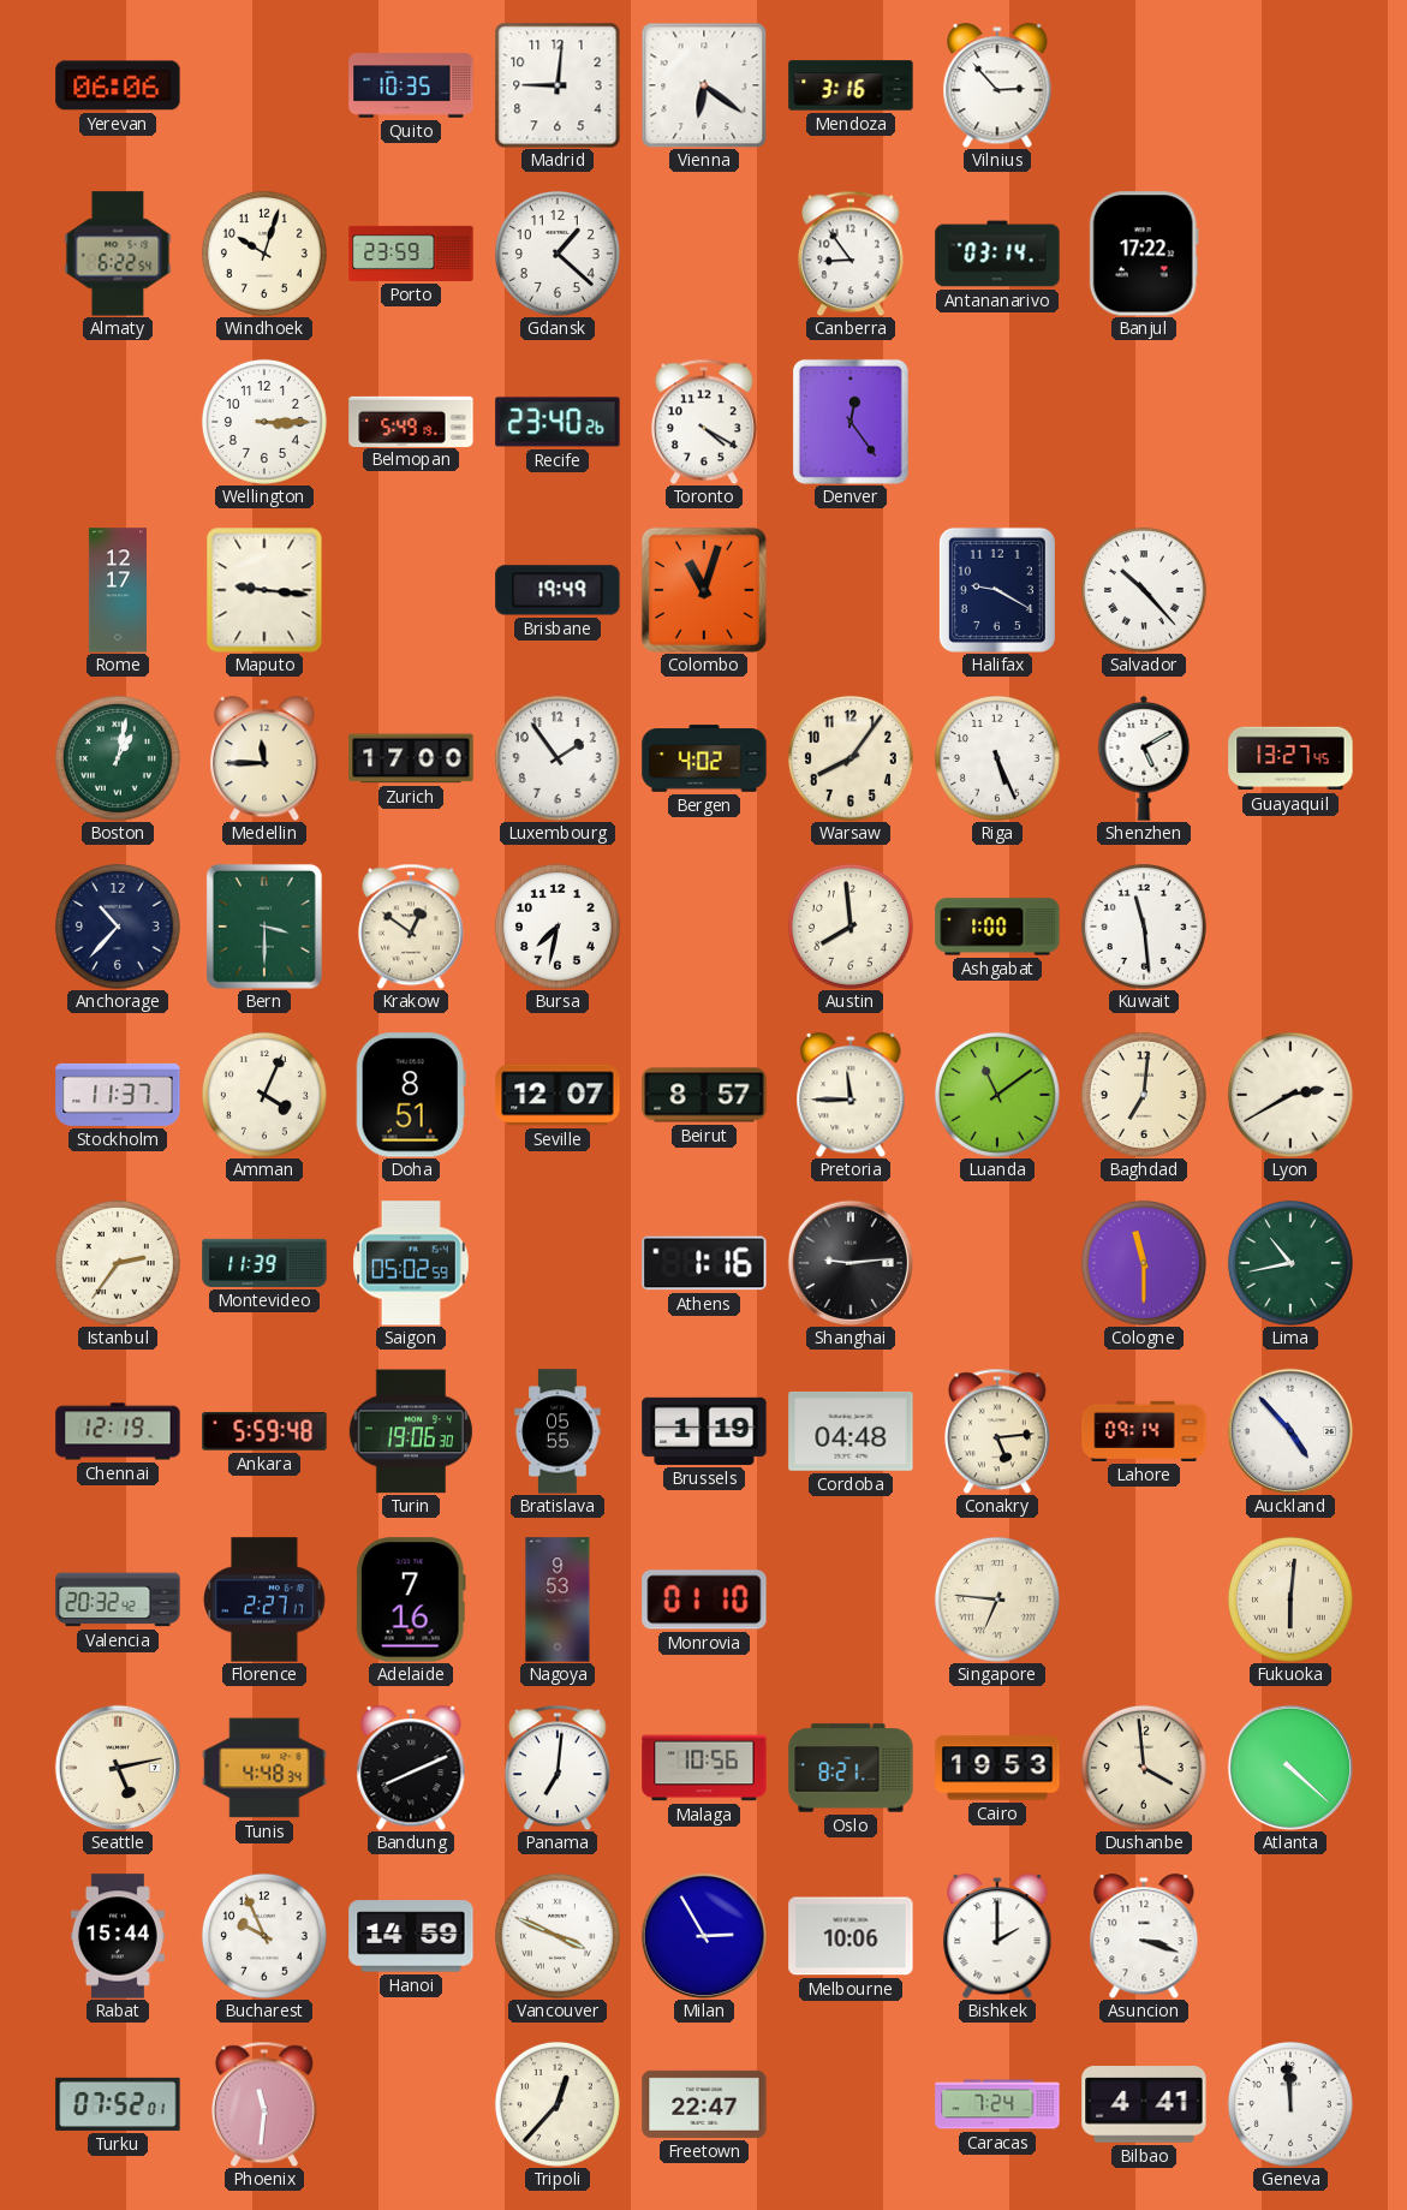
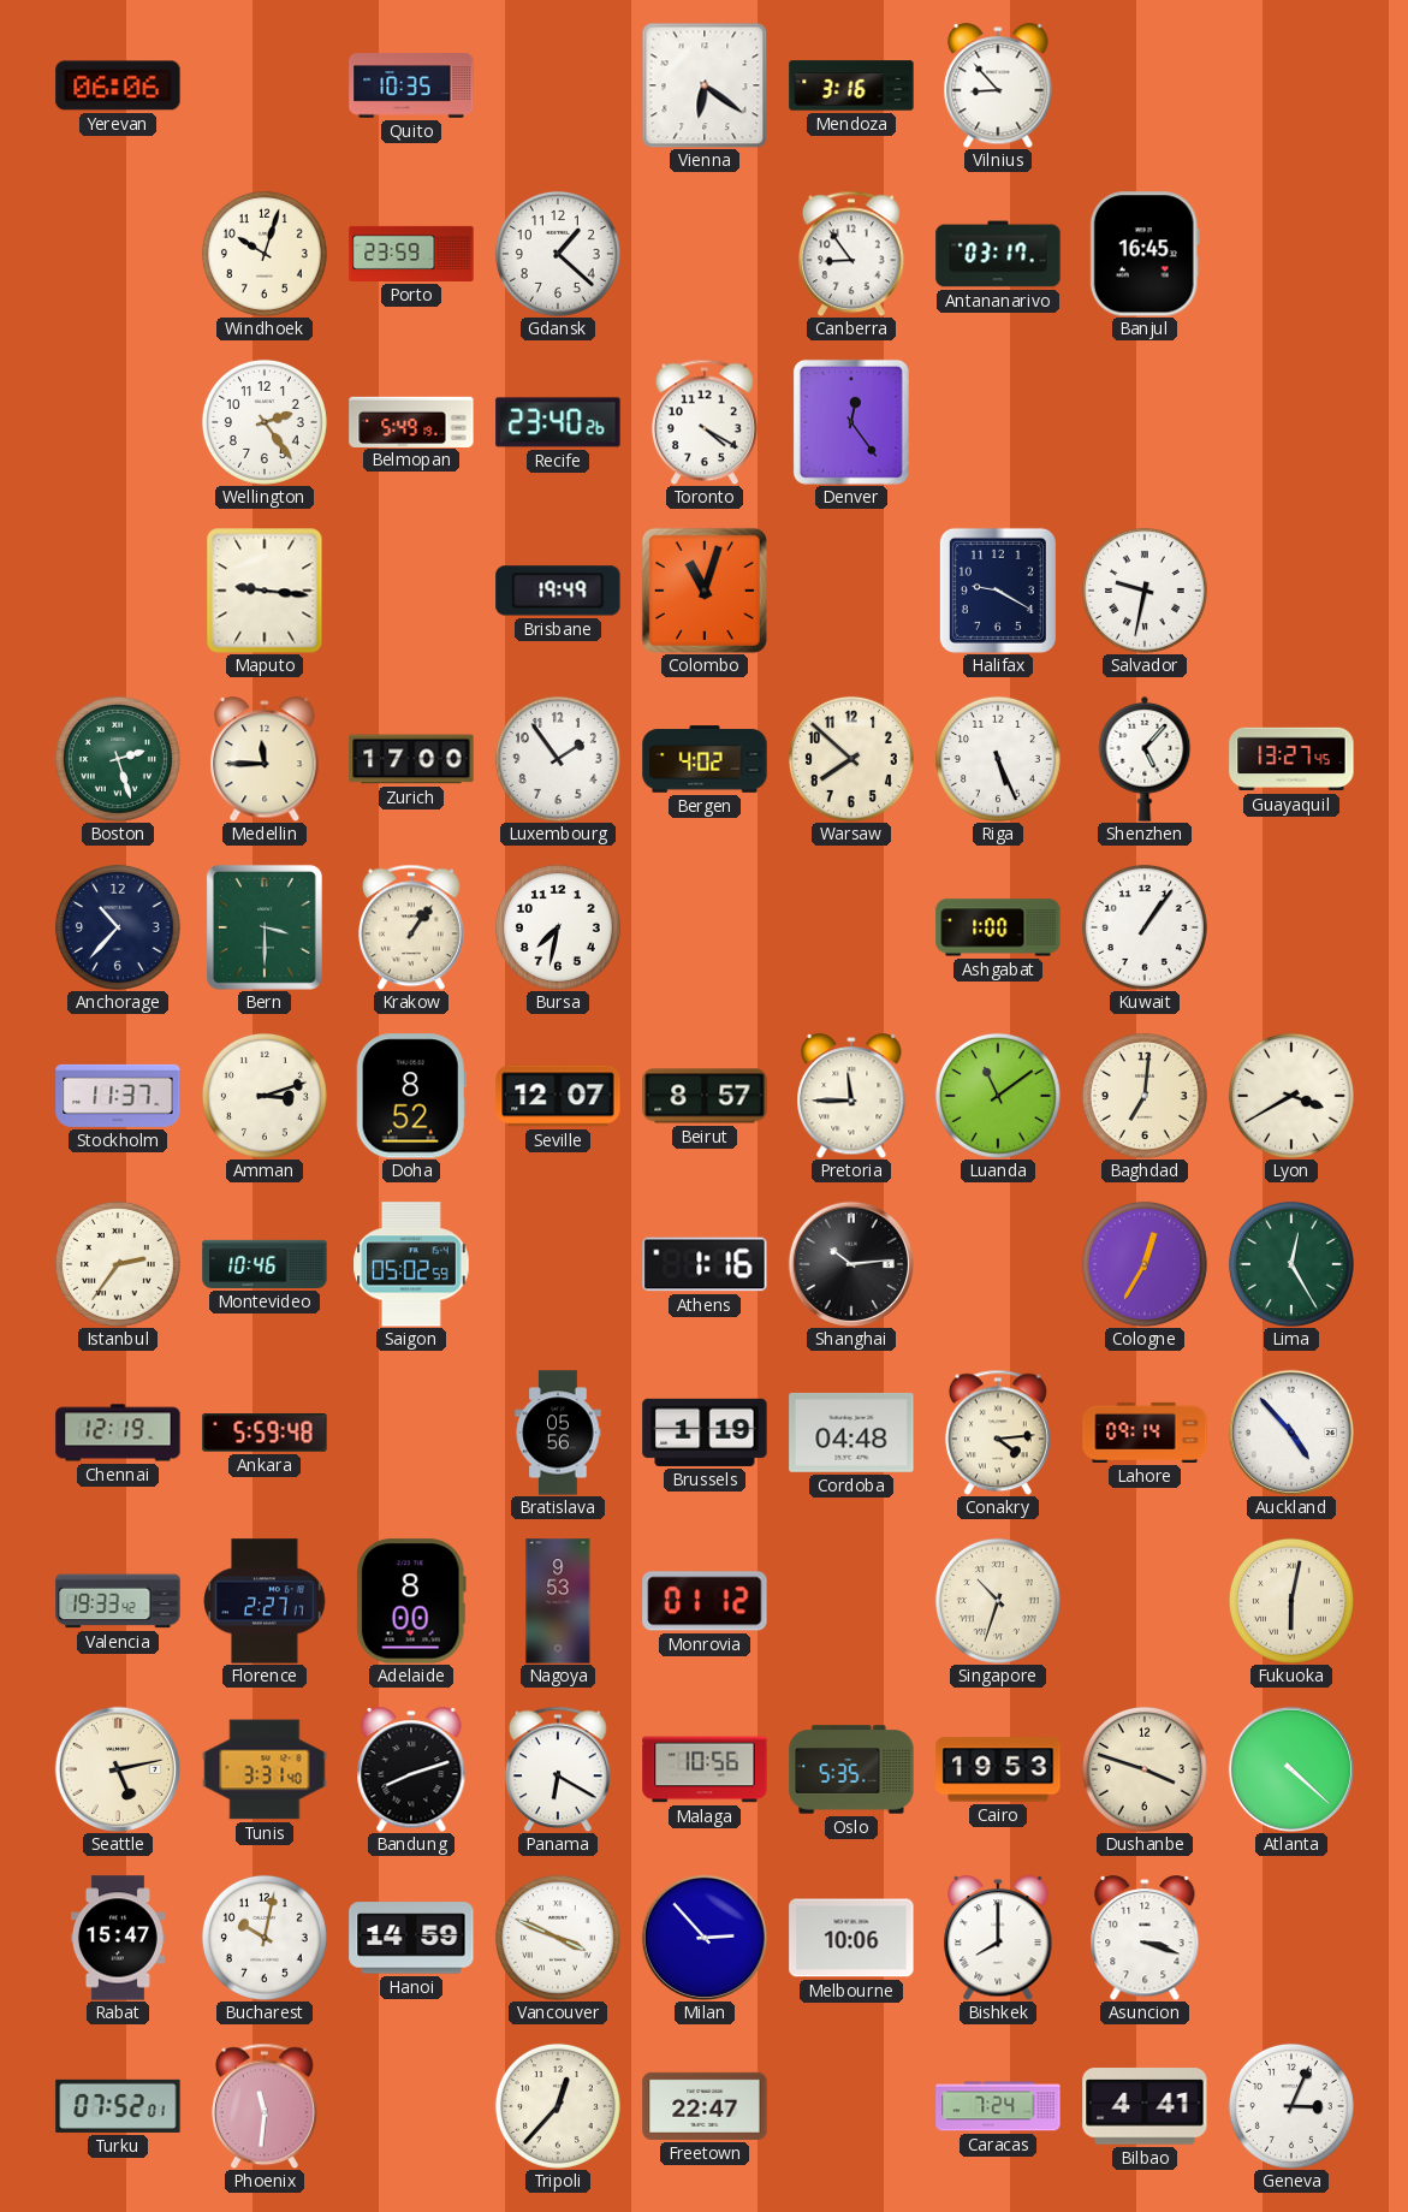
Madrid: 9:01 -> none (558, 85)
Vilnius: 2:53 -> 8:53 (998, 85)
Almaty: 6:22 -> none (118, 254)
Antananarivo: 03:14 -> 03:17 (998, 254)
Banjul: 17:22 -> 16:45 (1145, 254)
Wellington: 3:15 -> 2:24 (265, 422)
Rome: 12:17 -> none (118, 590)
Salvador: 10:23 -> 9:32 (1145, 591)
Boston: 1:02 -> 2:27 (118, 759)
Warsaw: 8:06 -> 7:52 (851, 759)
Shenzhen: 5:10 -> 5:07 (1145, 759)
Krakow: 12:51 -> 1:06 (411, 927)
Austin: 7:59 -> none (851, 927)
Kuwait: 11:29 -> 1:06 (1145, 927)
Amman: 4:04 -> 3:12 (265, 1096)
Doha: 8:51 -> 8:52 (411, 1096)
Lyon: 2:40 -> 3:40 (1291, 1096)
Montevideo: 11:39 -> 10:46 (265, 1264)
Shanghai: 9:14 -> 10:14 (850, 1263)
Cologne: 11:30 -> 12:35 (1145, 1264)
Lima: 10:43 -> 12:25 (1291, 1264)
Turin: 19:06 -> none (411, 1431)
Bratislava: 05:55 -> 05:56 (558, 1433)
Conakry: 5:14 -> 4:14 (998, 1433)
Valencia: 20:32 -> 19:33 (118, 1601)
Adelaide: 7:16 -> 8:00 (411, 1601)
Monrovia: 01:10 -> 01:12 (705, 1601)
Singapore: 6:46 -> 10:33 (998, 1601)
Fukuoka: 6:01 -> 6:02 (1291, 1601)
Tunis: 4:48 -> 3:31 (265, 1769)
Bandung: 8:11 -> 8:12 (411, 1769)
Panama: 7:01 -> 6:20 (558, 1769)
Oslo: 8:21 -> 5:35 (851, 1769)
Dushanbe: 3:59 -> 3:48 (1145, 1769)
Rabat: 15:44 -> 15:47 (118, 1938)
Bucharest: 9:56 -> 10:02 (265, 1938)
Milan: 2:55 -> 2:53 (703, 1937)
Bishkek: 2:00 -> 8:00 (998, 1938)
Geneva: 11:59 -> 3:04 (1291, 2106)
